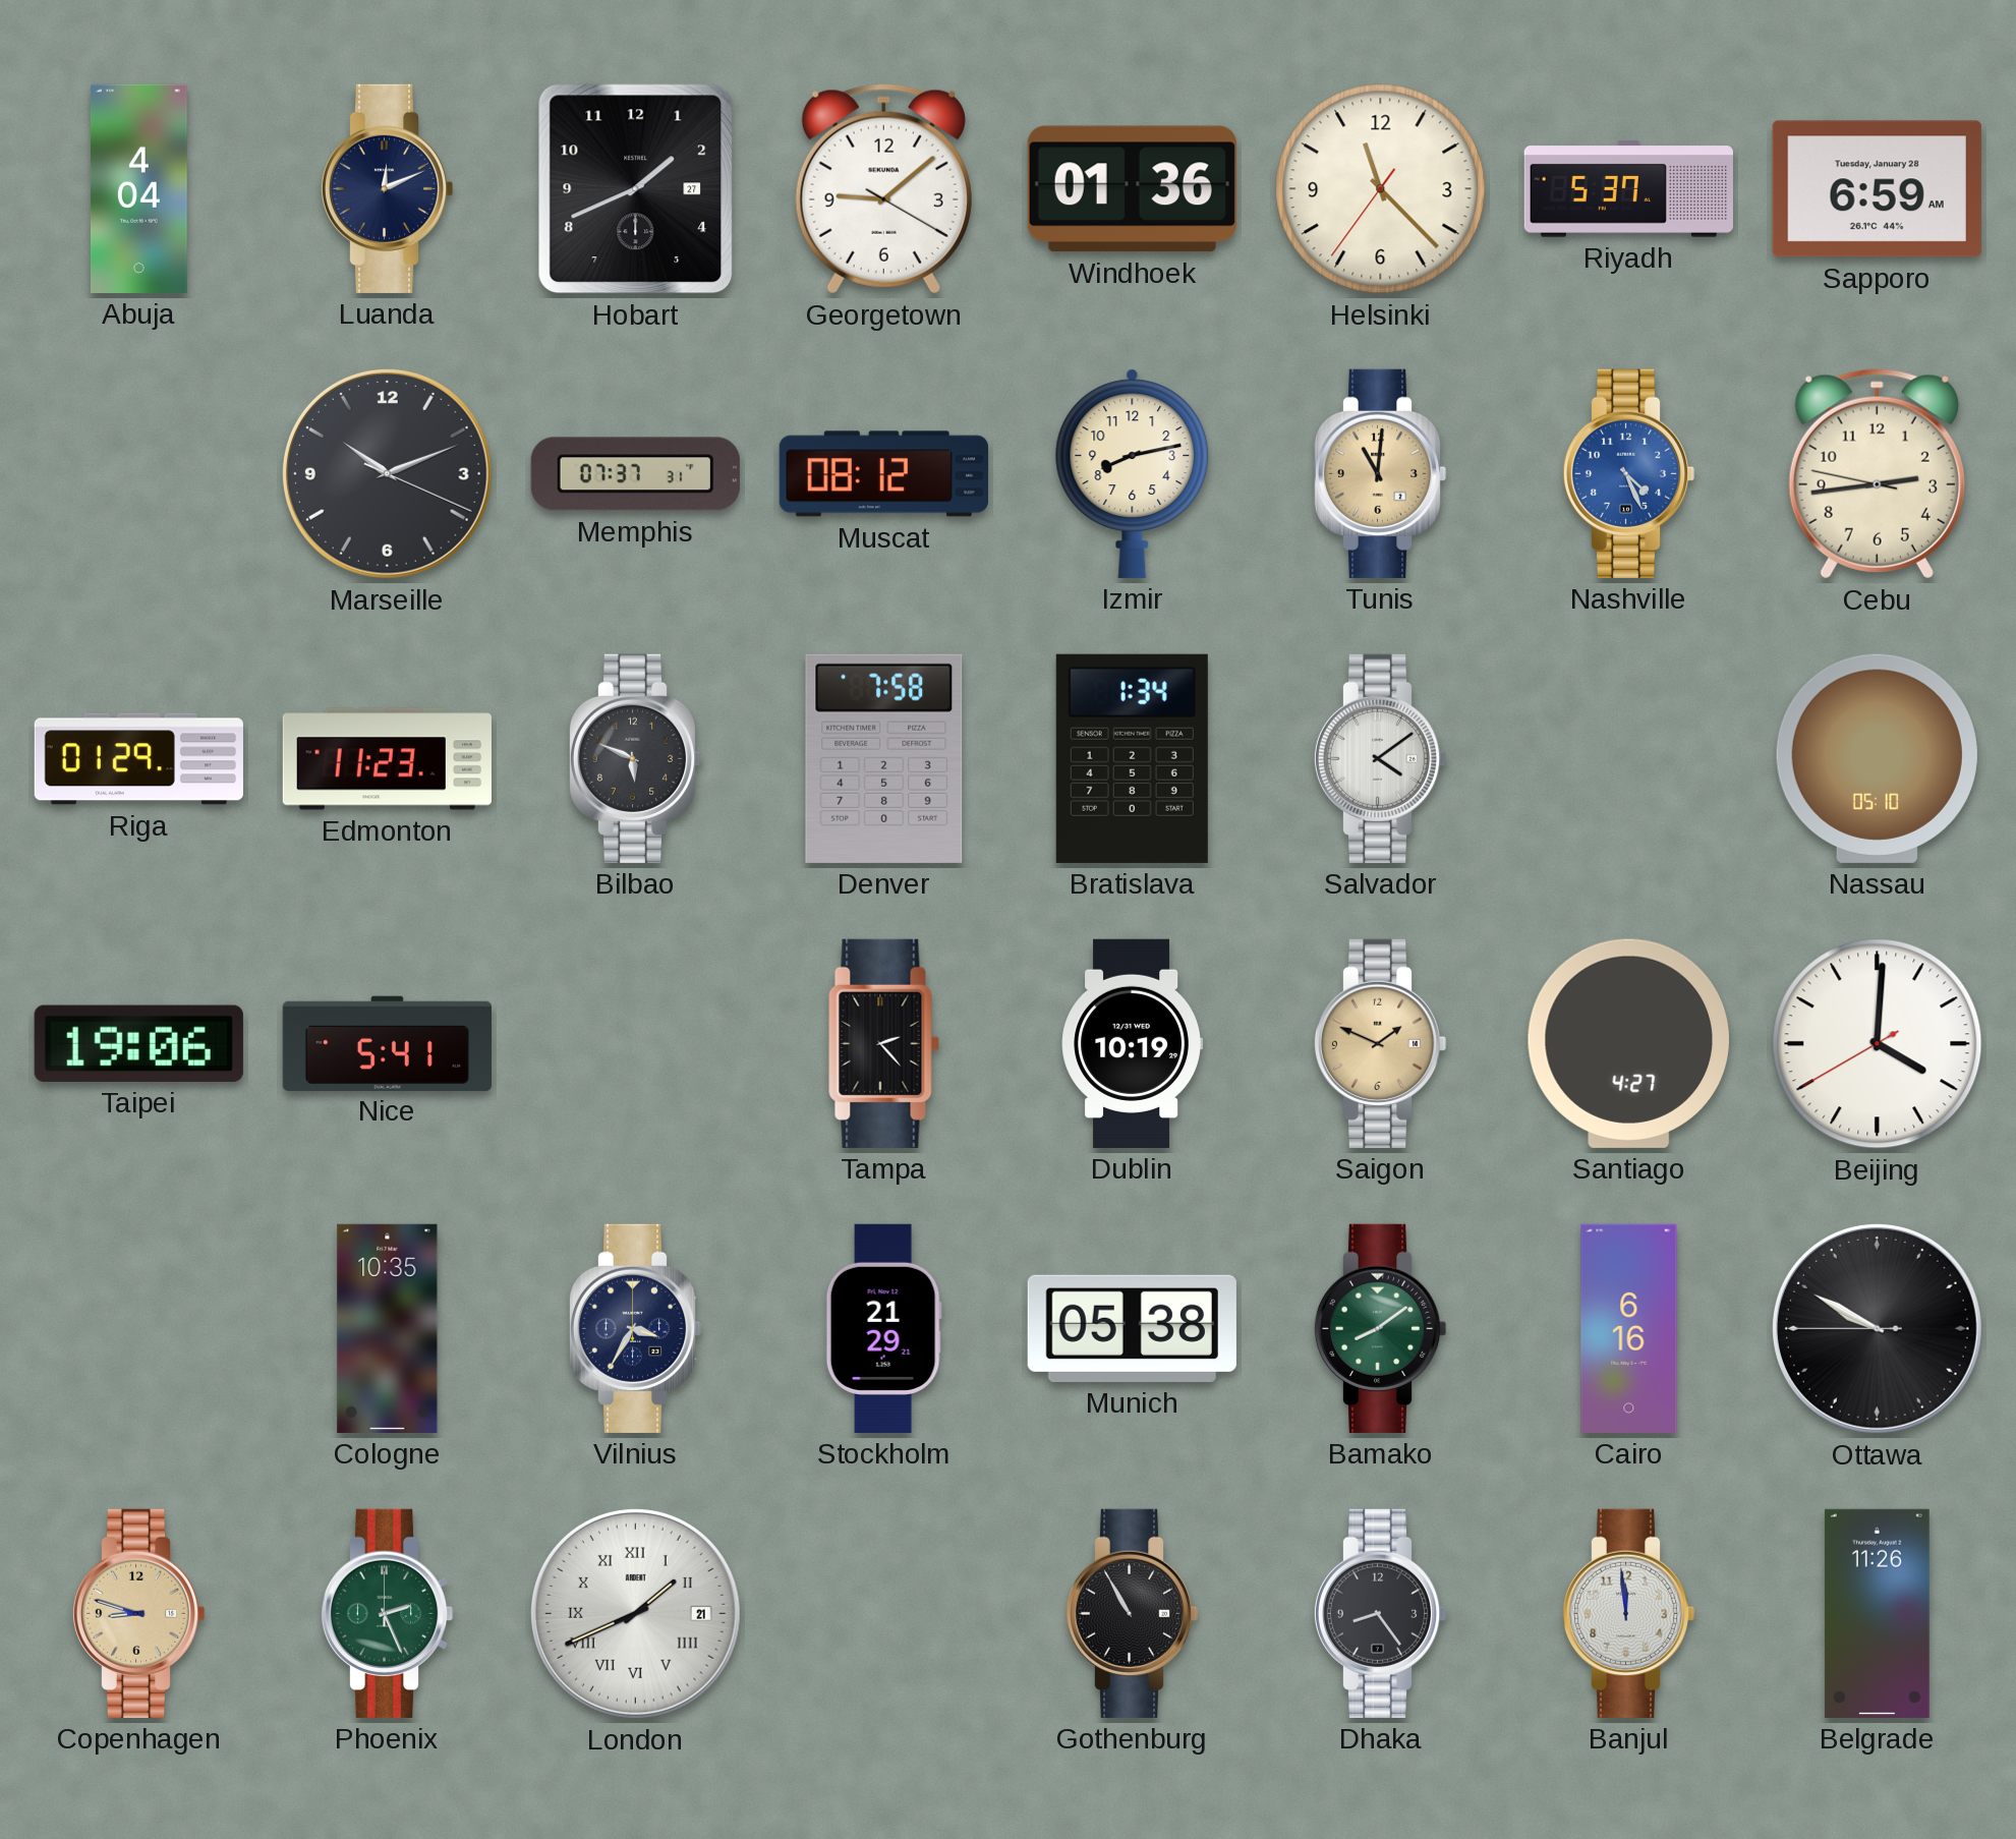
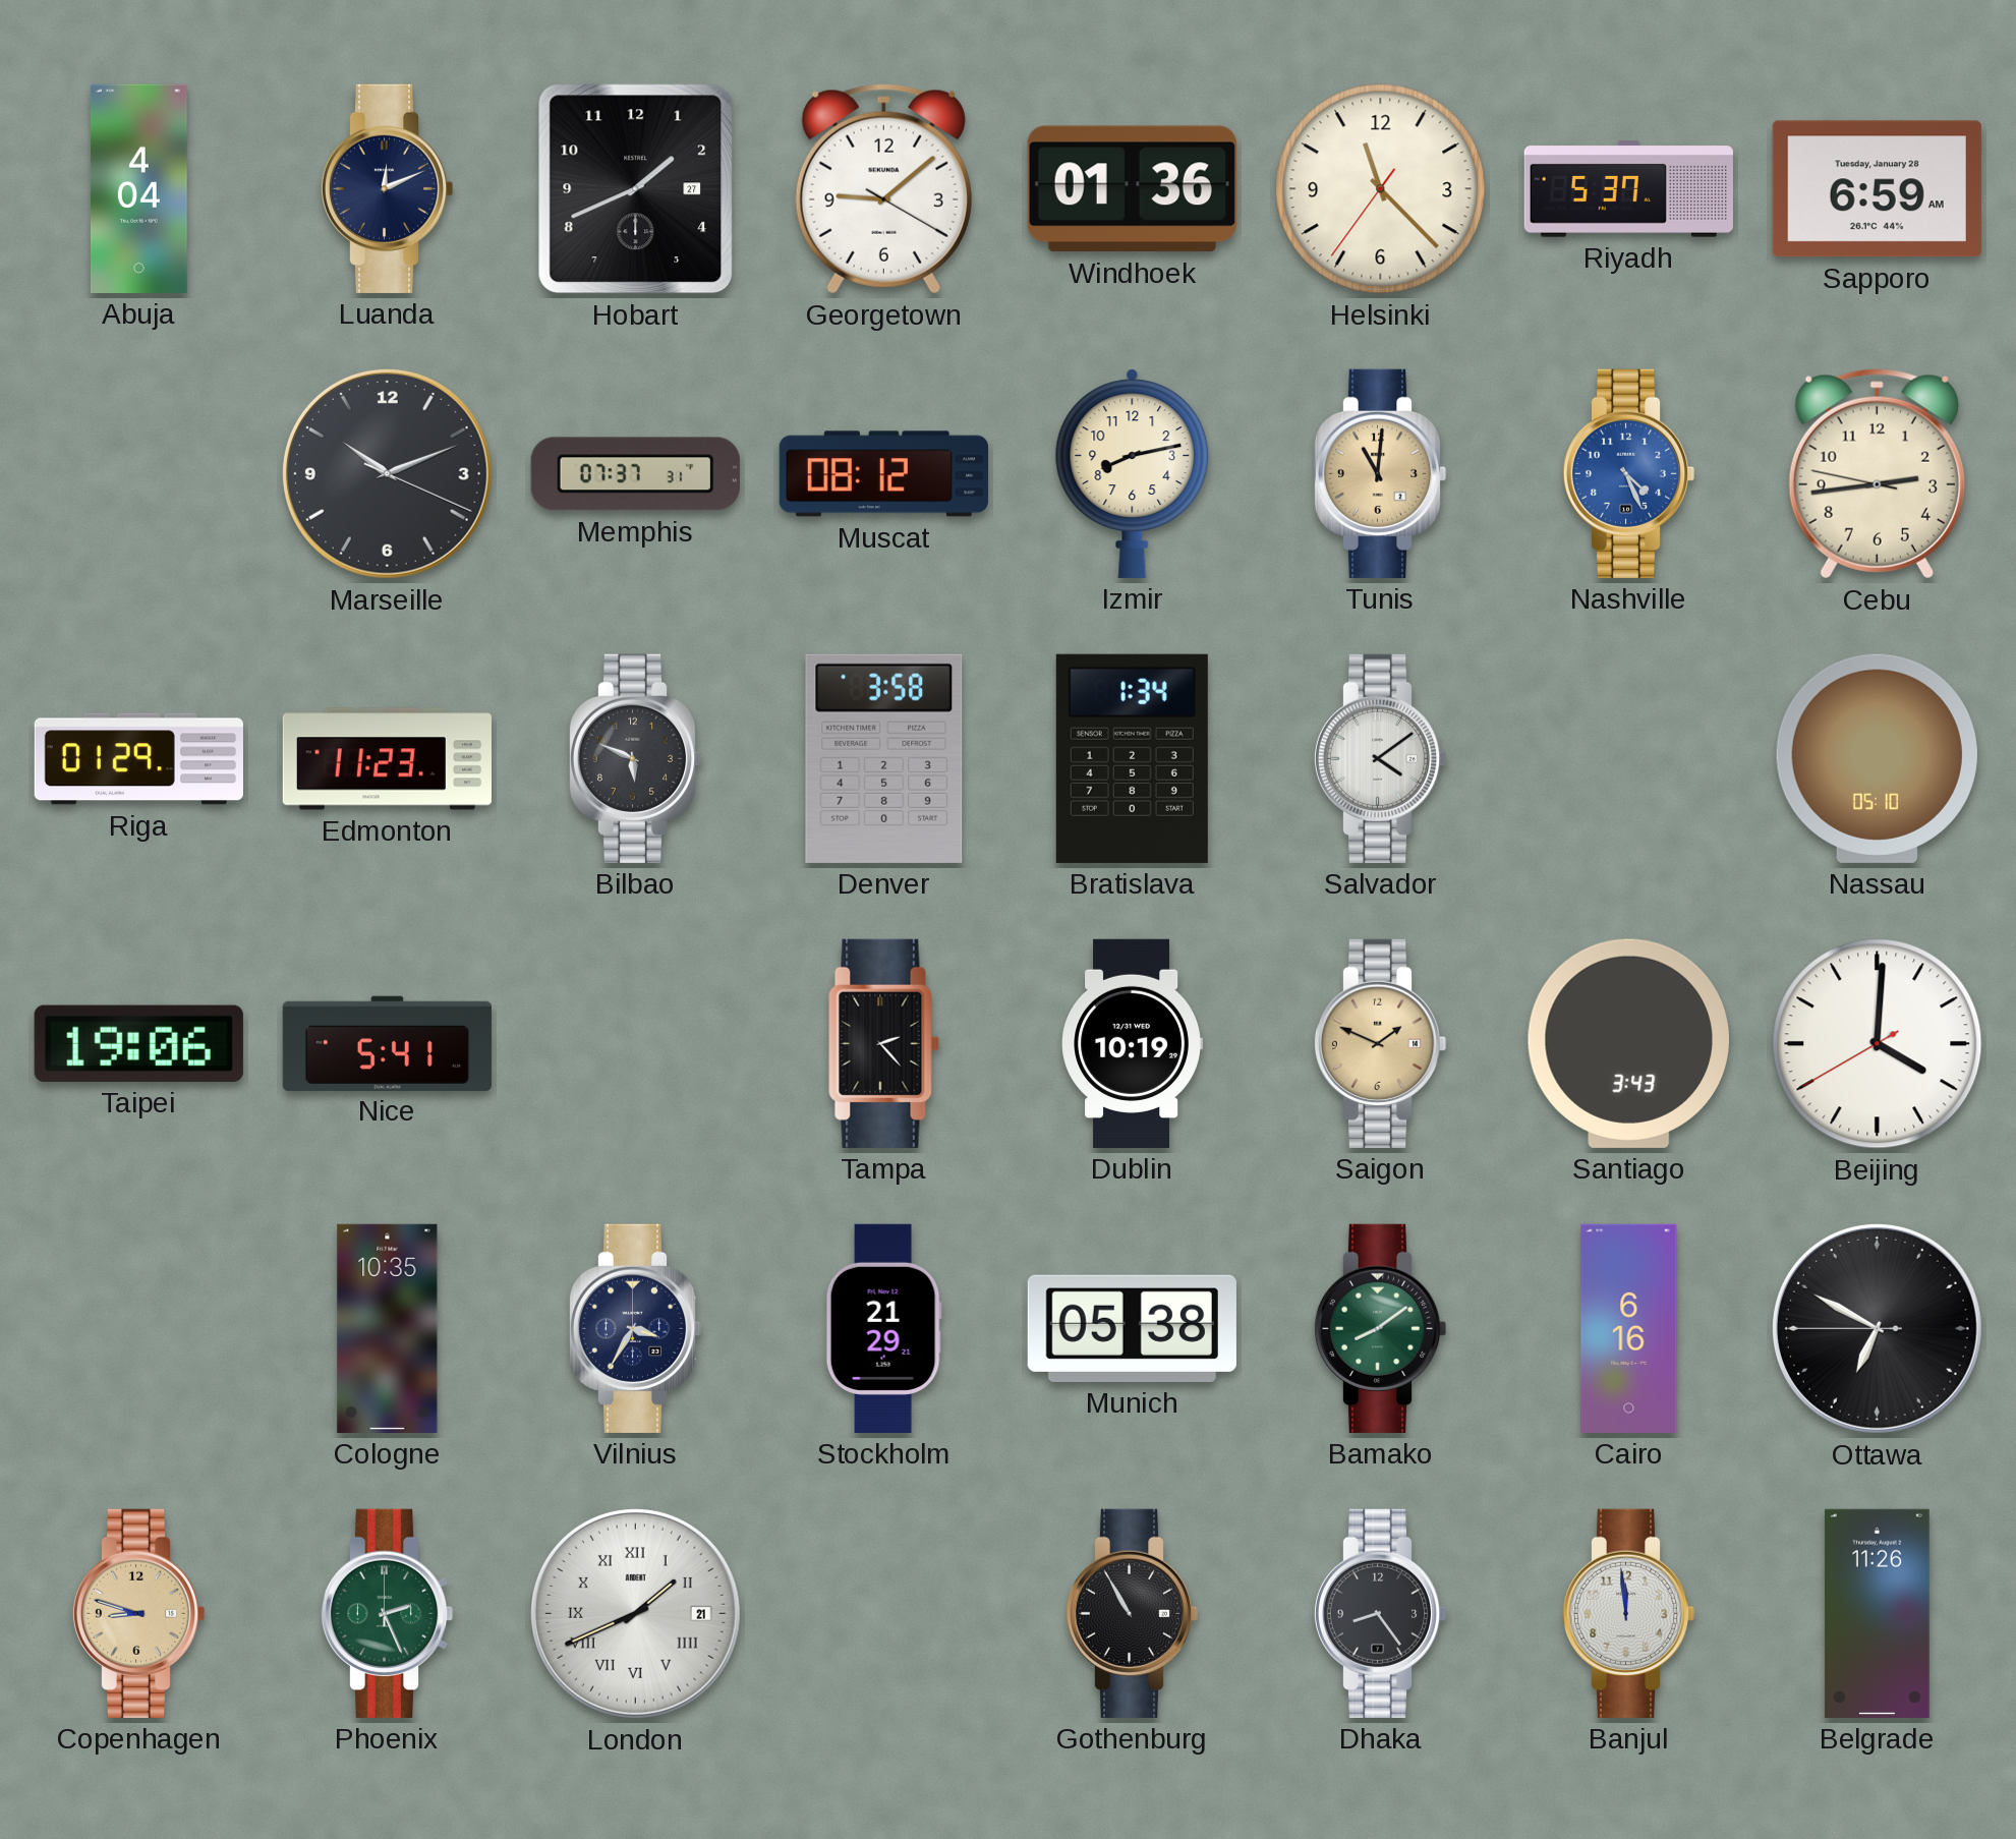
Denver: 7:58 -> 3:58 (884, 758)
Santiago: 4:27 -> 3:43 (1628, 1043)
Ottawa: 9:49 -> 6:49 (1877, 1328)
